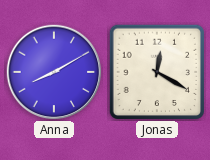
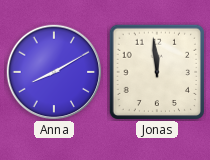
Jonas: 12:20 -> 11:59 (157, 71)
